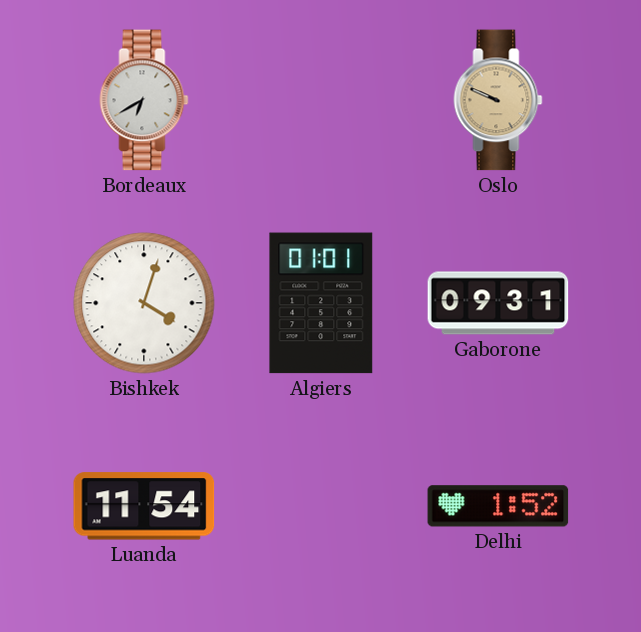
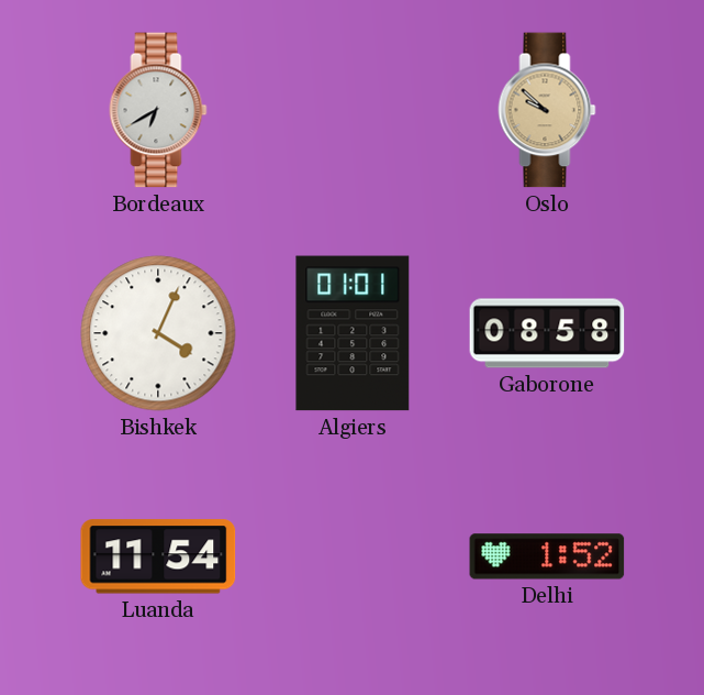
Oslo: 9:49 -> 9:52 (547, 110)
Bishkek: 4:03 -> 4:04 (158, 333)
Gaborone: 09:31 -> 08:58 (547, 333)
